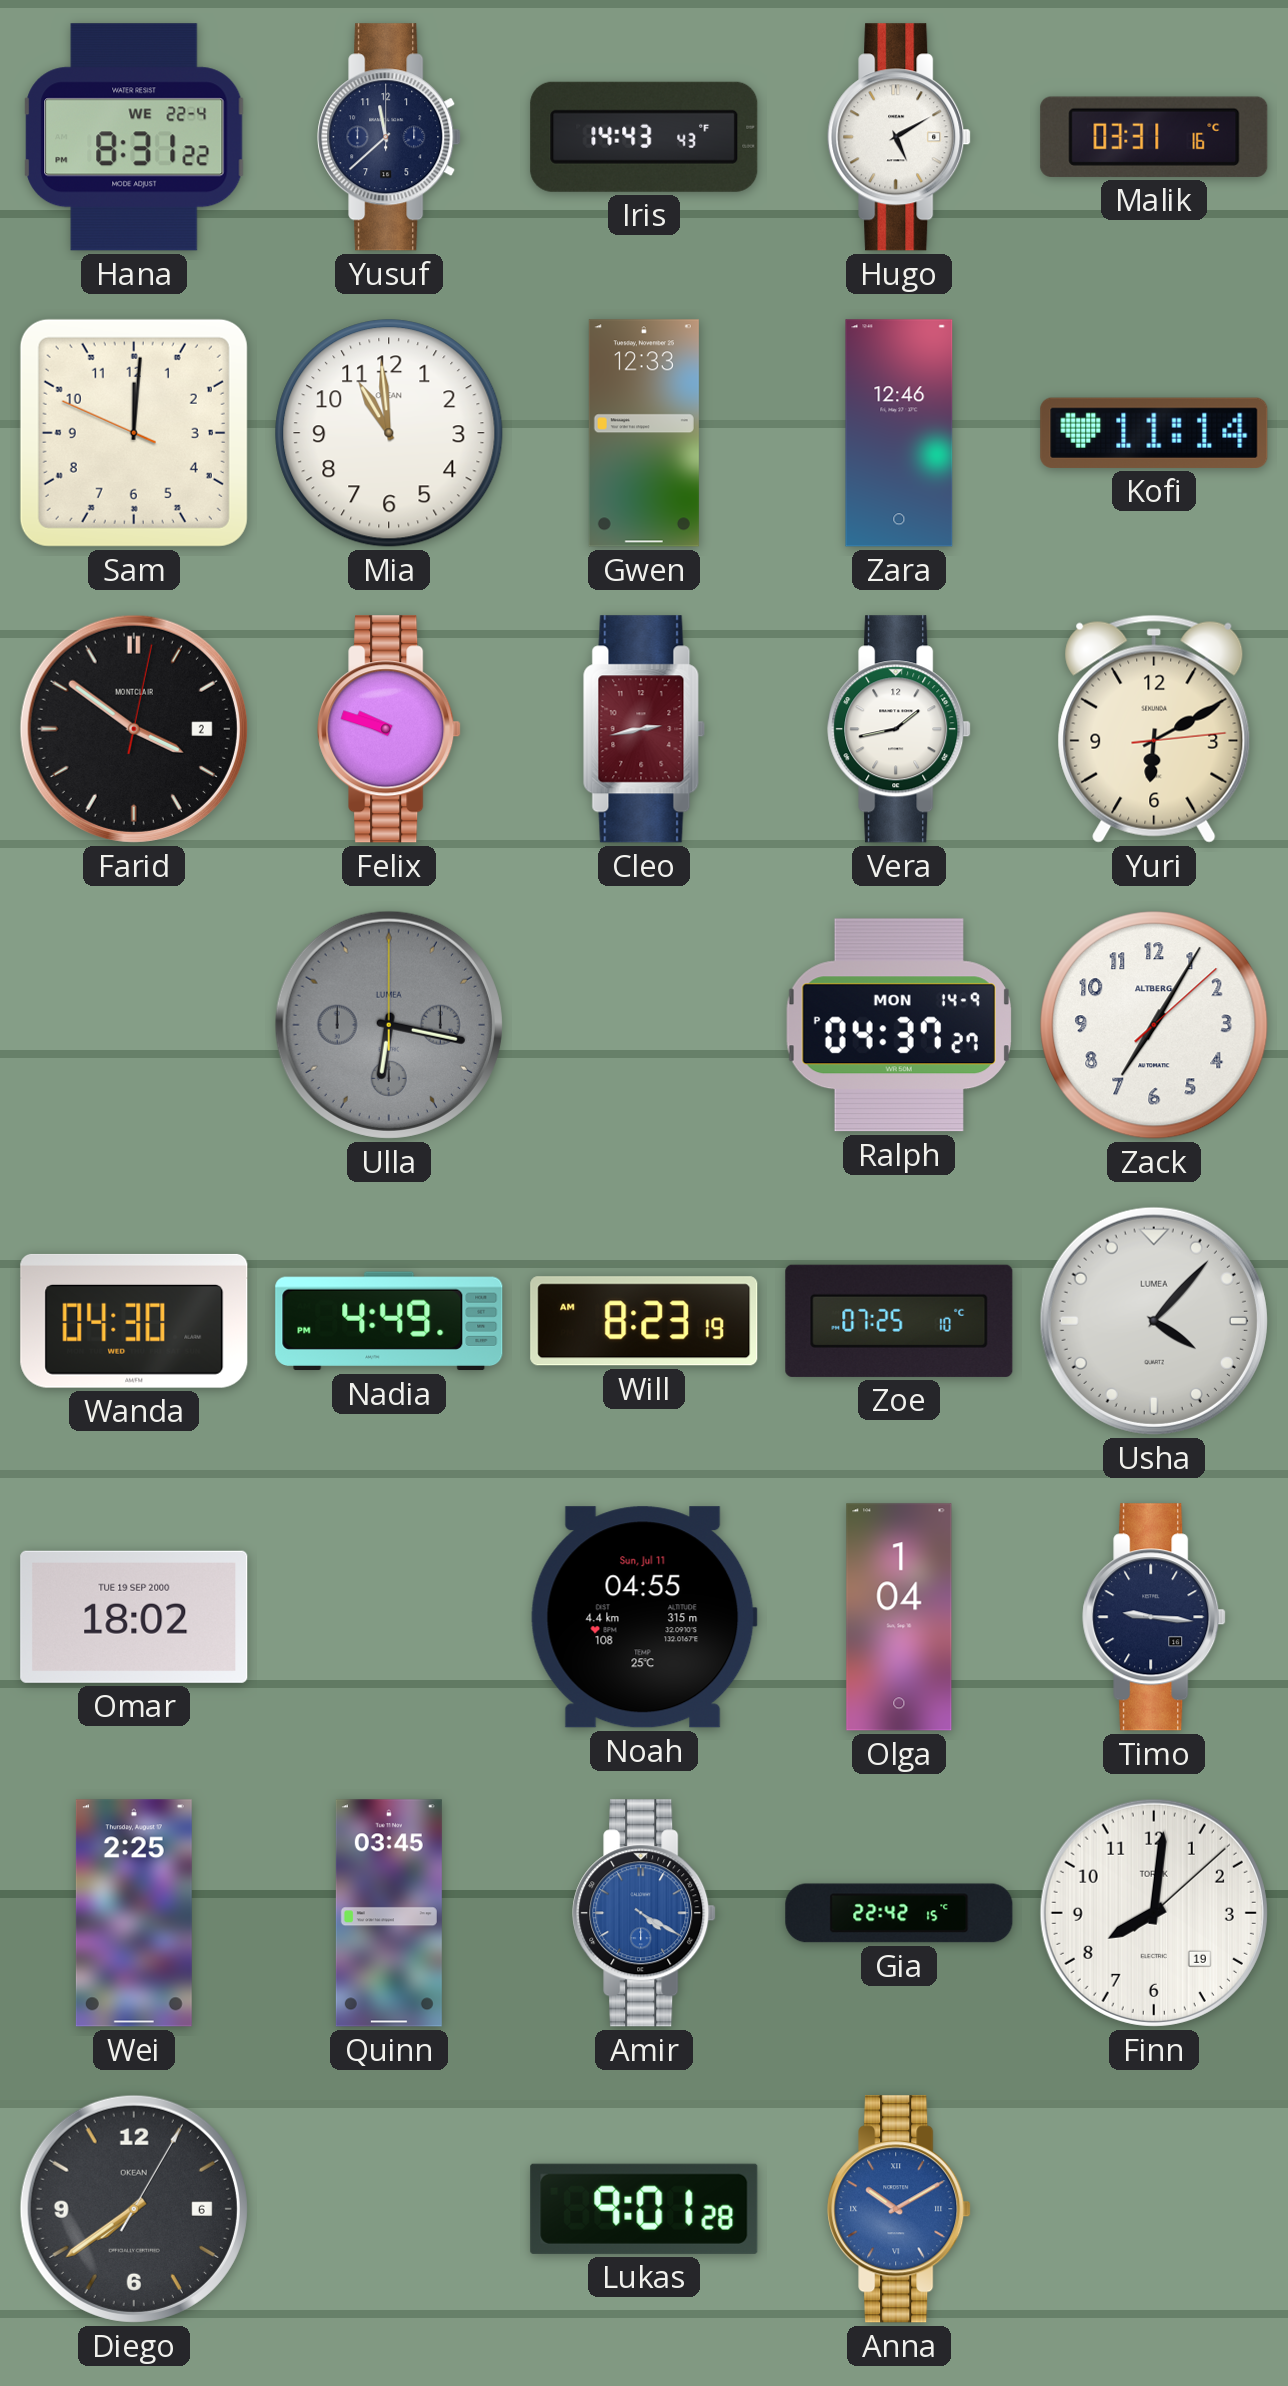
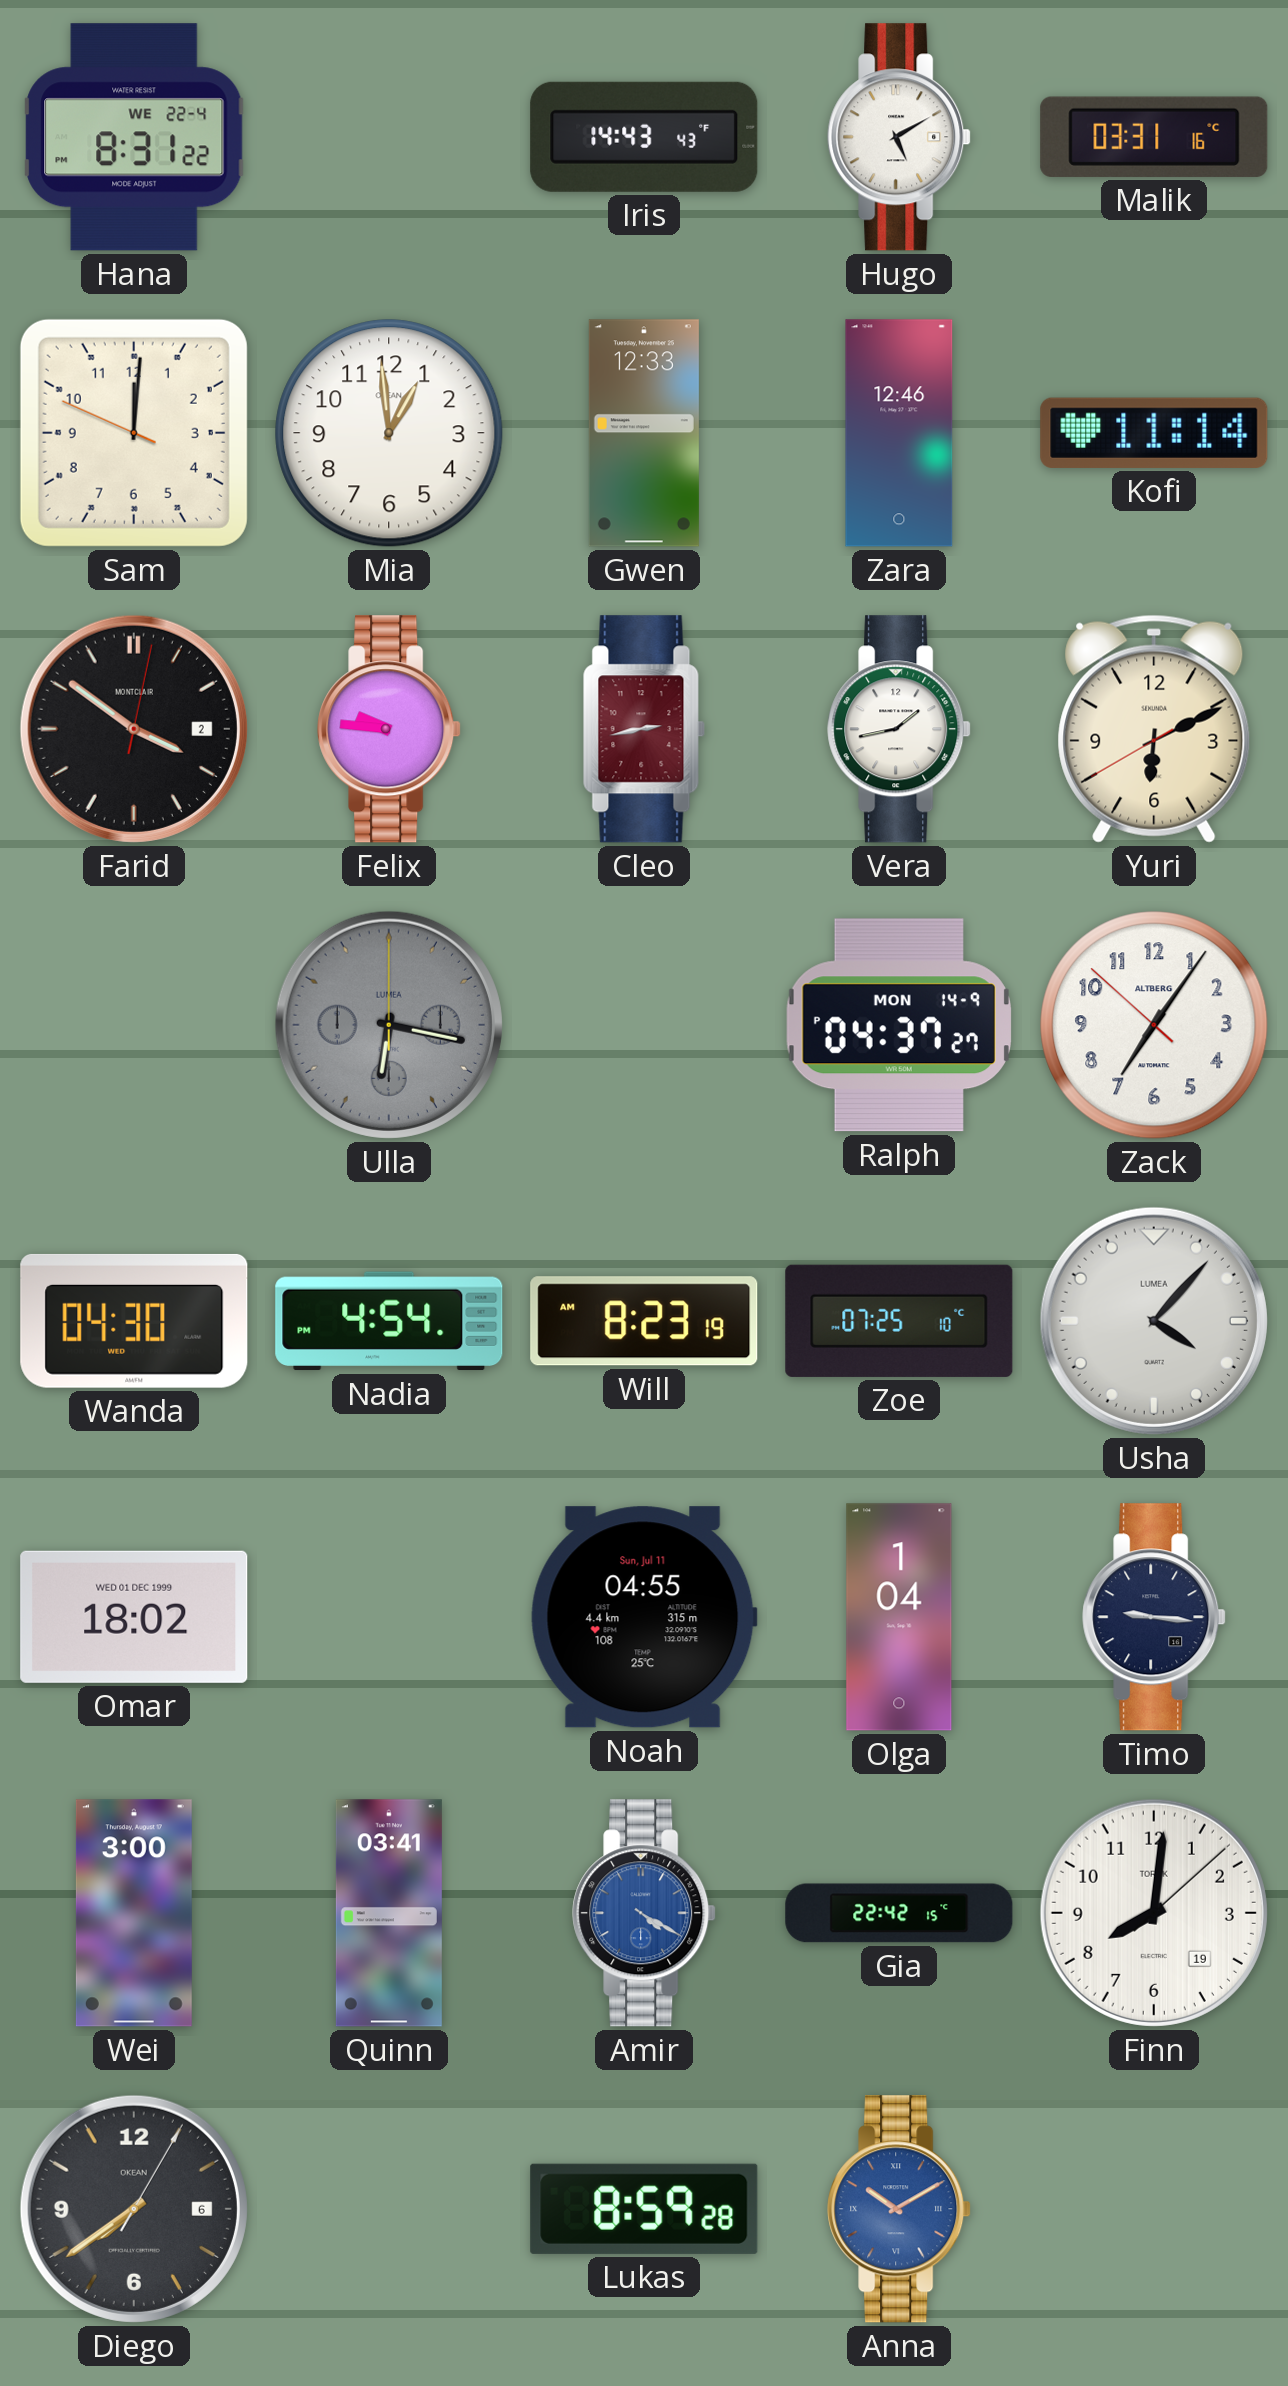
Yusuf: 11:38 -> none (389, 137)
Mia: 10:59 -> 12:59 (389, 433)
Felix: 9:48 -> 9:46 (389, 729)
Yuri: 6:10:14 -> 6:10:40 (1154, 729)
Zack: 7:05:08 -> 7:05:52 (1154, 1025)
Nadia: 4:49 -> 4:54 (389, 1321)
Omar date: TUE 19 SEP 2000 -> WED 01 DEC 1999 (134, 1617)
Wei: 2:25 -> 3:00 (134, 1913)
Quinn: 03:45 -> 03:41 (389, 1913)
Lukas: 9:01 -> 8:59 (644, 2209)
